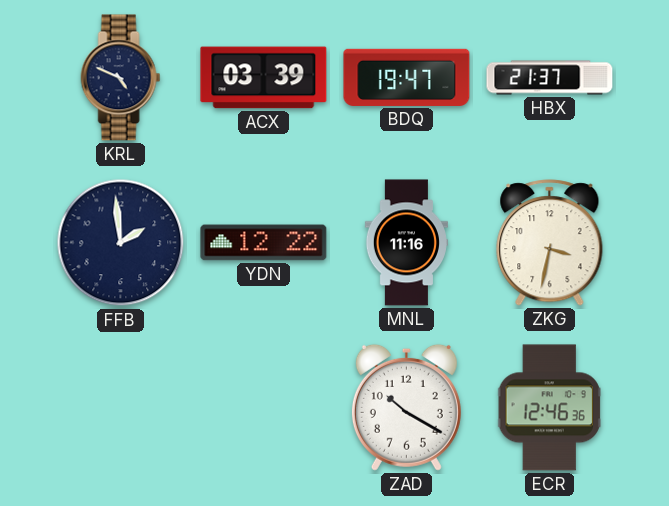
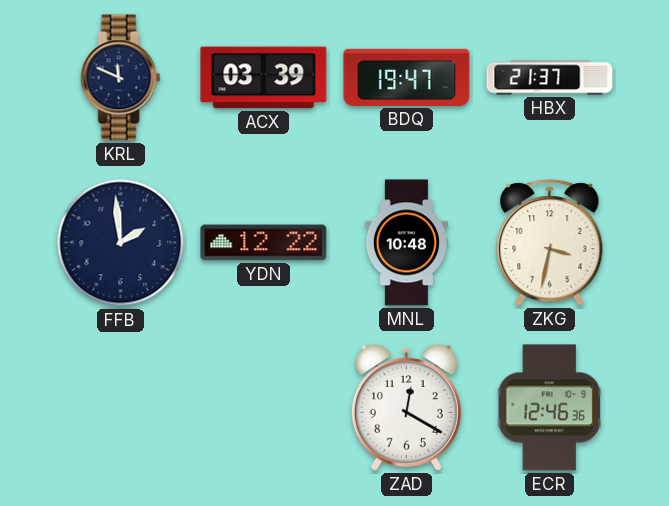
KRL: 4:49 -> 11:49 (121, 78)
MNL: 11:16 -> 10:48 (406, 243)
ZAD: 10:20 -> 12:20 (406, 407)
